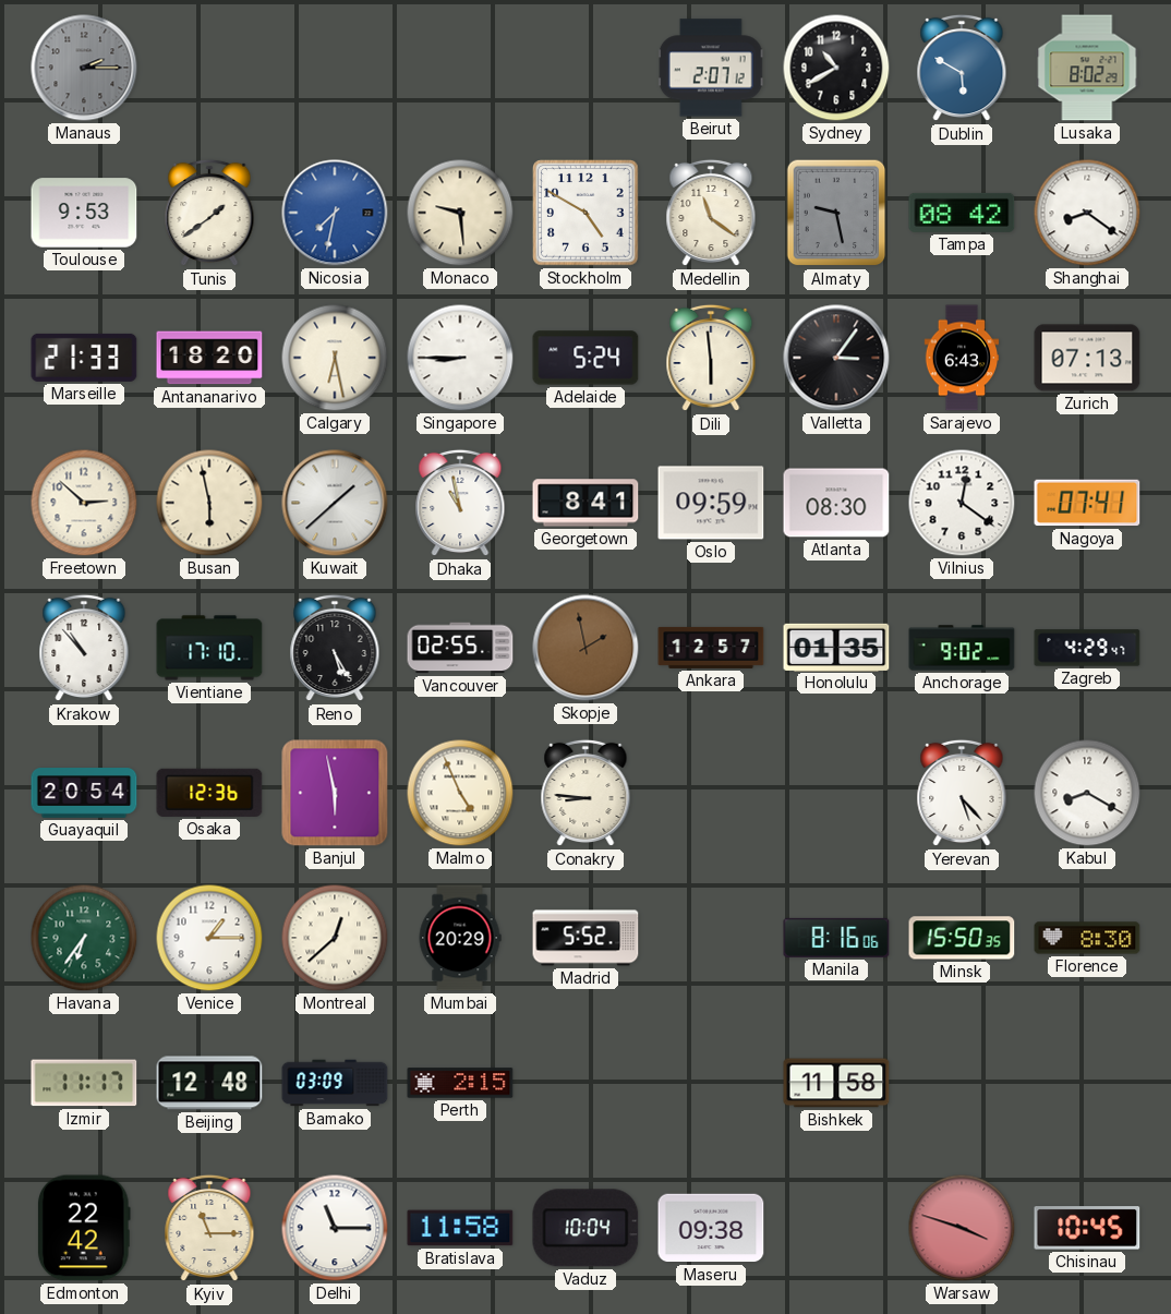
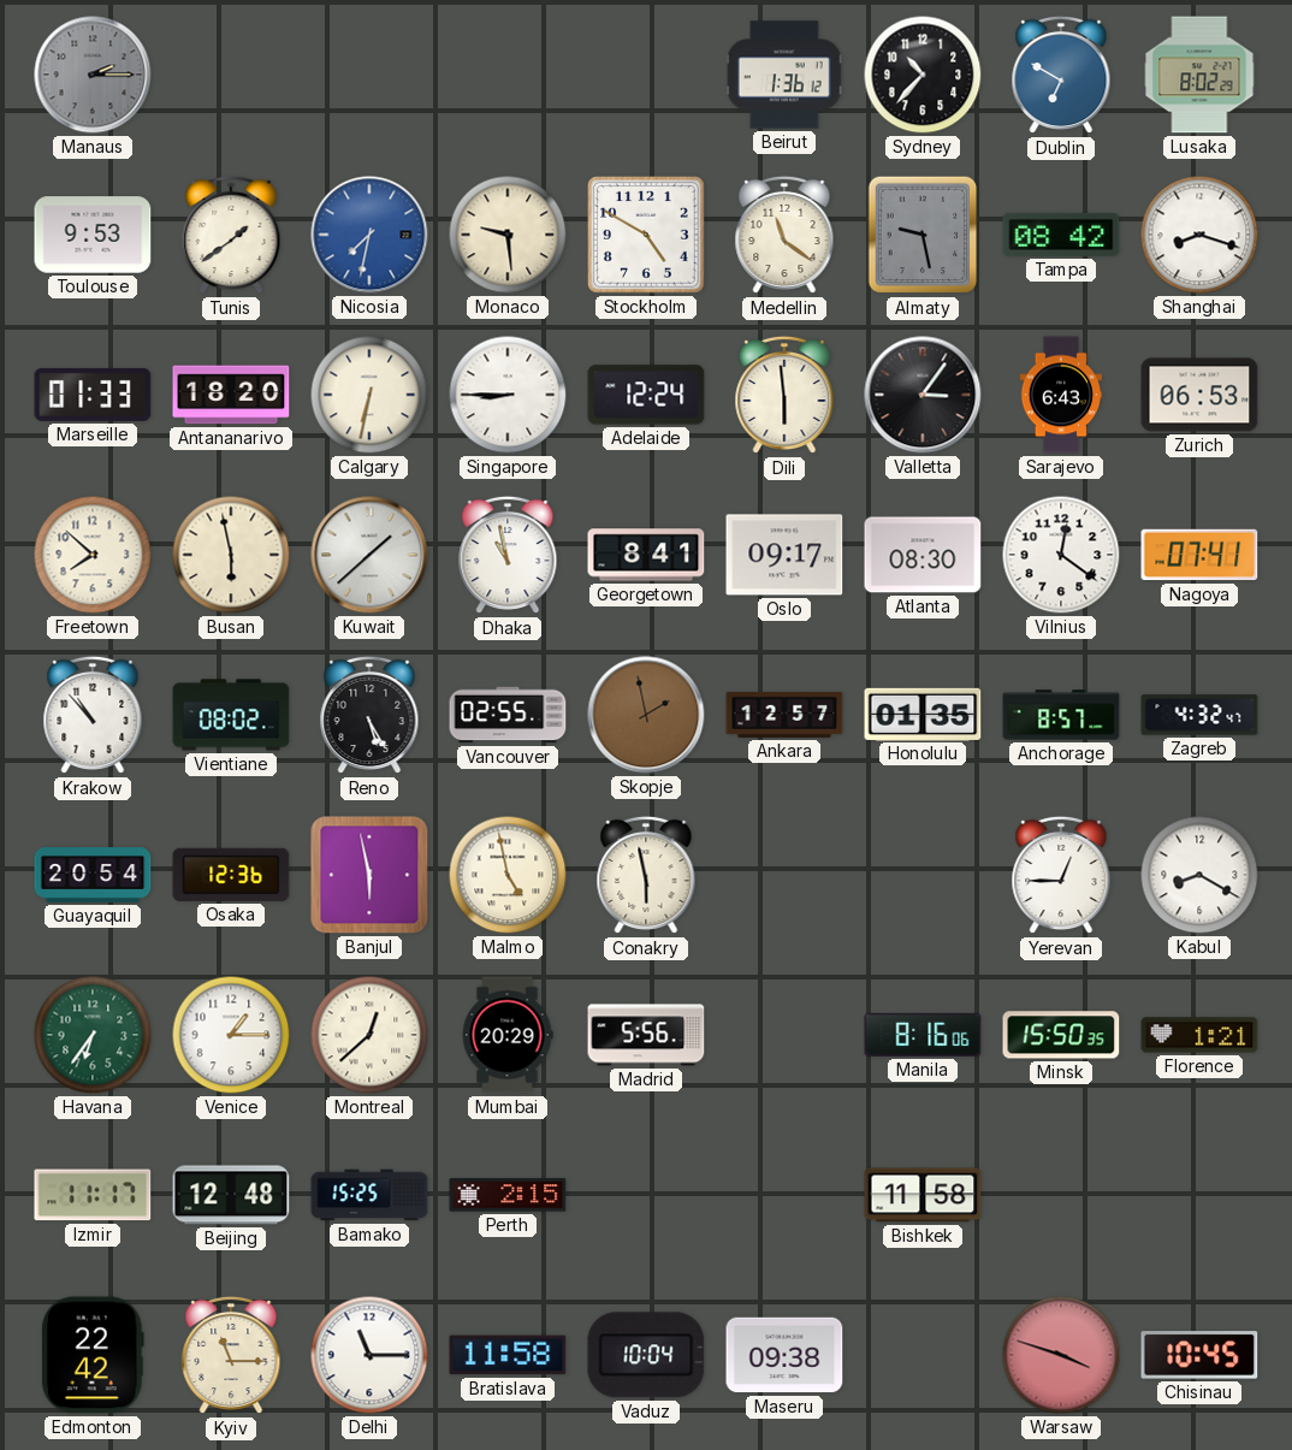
Beirut: 2:07 -> 1:36 (784, 75)
Sydney: 10:40 -> 10:37 (923, 75)
Dublin: 5:50 -> 6:50 (1061, 75)
Shanghai: 8:21 -> 8:18 (1199, 235)
Marseille: 21:33 -> 01:33 (93, 395)
Calgary: 6:28 -> 6:32 (369, 395)
Adelaide: 5:24 -> 12:24 (646, 395)
Zurich: 07:13 -> 06:53 (1199, 395)
Freetown: 2:52 -> 7:52 (93, 555)
Oslo: 09:59 -> 09:17 (784, 555)
Vientiane: 17:10 -> 08:02 (231, 715)
Anchorage: 9:02 -> 8:57 (1061, 715)
Zagreb: 4:29 -> 4:32 (1199, 715)
Malmo: 4:56 -> 4:58 (508, 875)
Conakry: 8:46 -> 5:58 (646, 875)
Yerevan: 5:23 -> 12:45 (1061, 875)
Madrid: 5:52 -> 5:56 (646, 1035)
Florence: 8:30 -> 1:21 (1199, 1035)
Bamako: 03:09 -> 15:25 (369, 1195)
